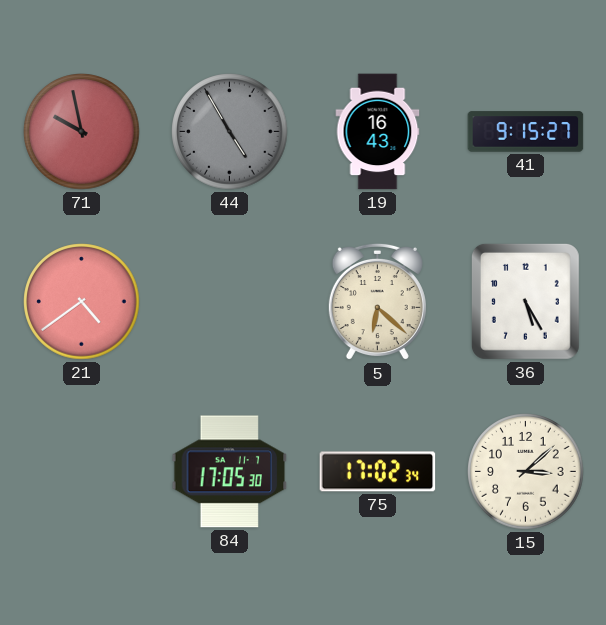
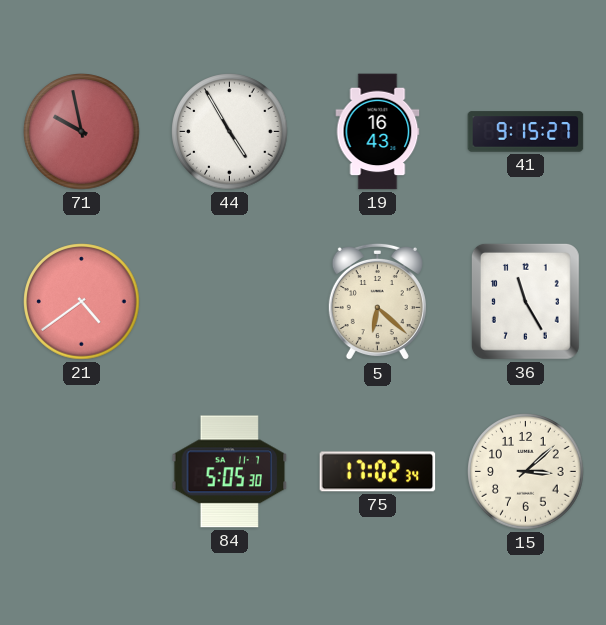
44 dial: grey -> white (230, 132)
36: 5:25 -> 11:25 (525, 301)
84: 17:05 -> 5:05 (230, 472)
